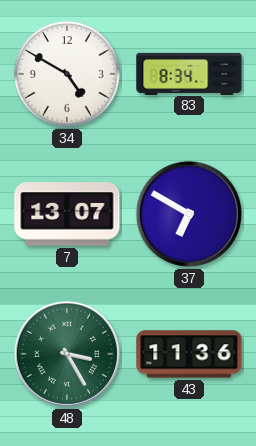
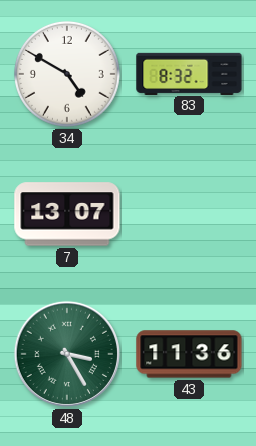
83: 8:34 -> 8:32 (189, 73)
37: 6:50 -> none (189, 214)
